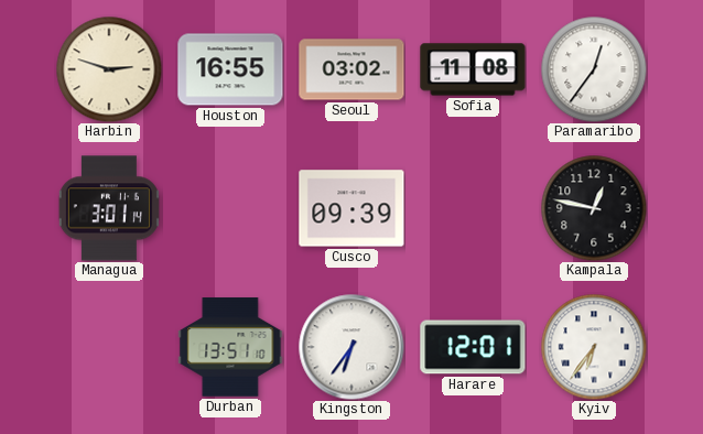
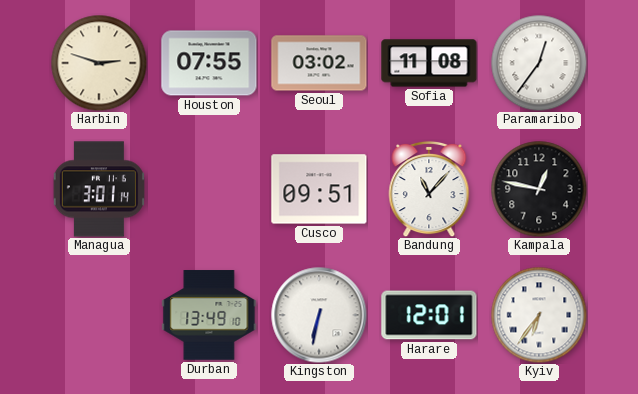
Houston: 16:55 -> 07:55 (209, 63)
Cusco: 09:39 -> 09:51 (319, 189)
Bandung: none -> 11:07 (429, 189)
Durban: 13:51 -> 13:49 (209, 315)
Kingston: 6:36 -> 6:32 (319, 315)
